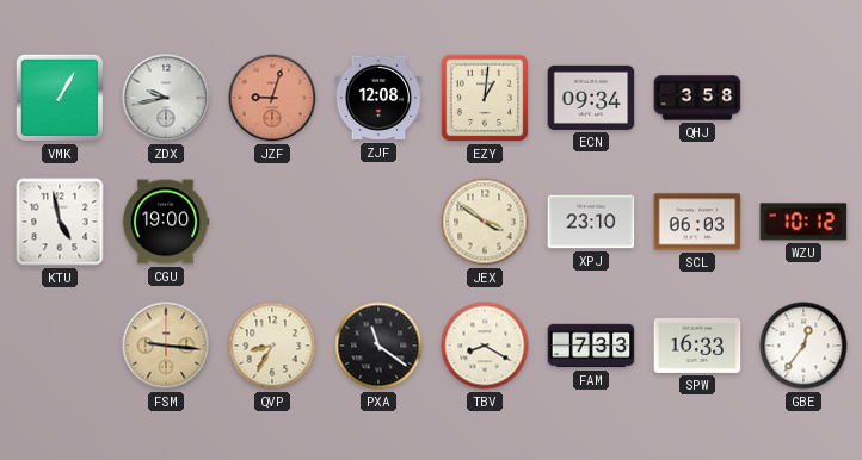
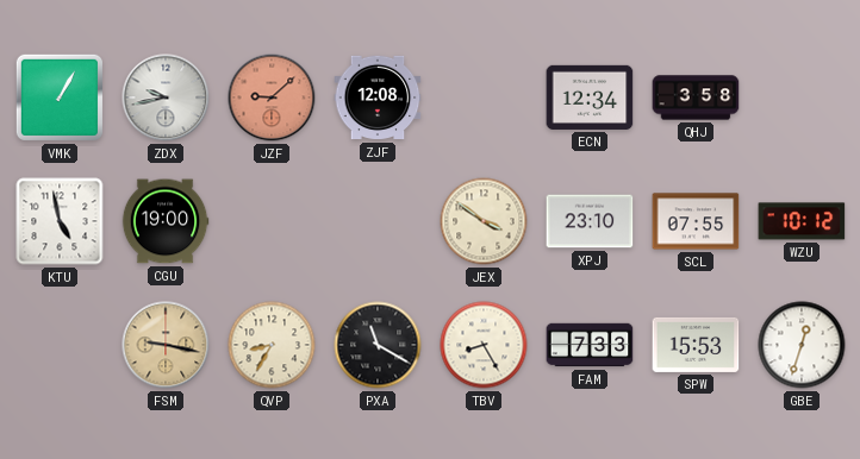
JZF: 9:03 -> 9:08 (272, 98)
EZY: 1:01 -> none (485, 98)
ECN: 09:34 -> 12:34 (590, 98)
SCL: 06:03 -> 07:55 (696, 221)
FSM: 9:16 -> 9:17 (166, 345)
PXA: 11:21 -> 11:20 (378, 345)
TBV: 8:20 -> 8:25 (484, 345)
SPW: 16:33 -> 15:53 (696, 345)
GBE: 12:36 -> 12:33 (802, 345)
